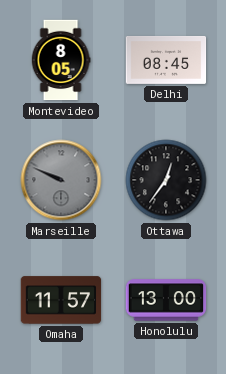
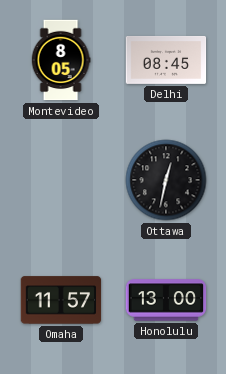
Marseille: 9:49 -> none (61, 180)
Ottawa: 12:36 -> 12:32 (166, 180)
